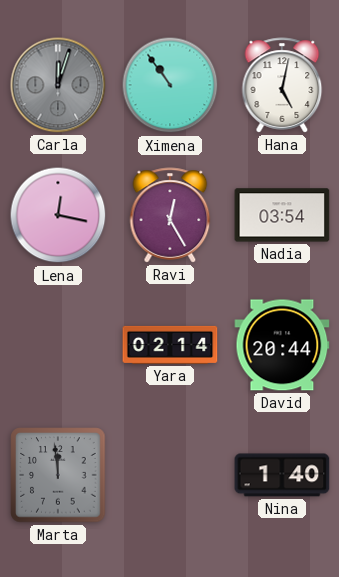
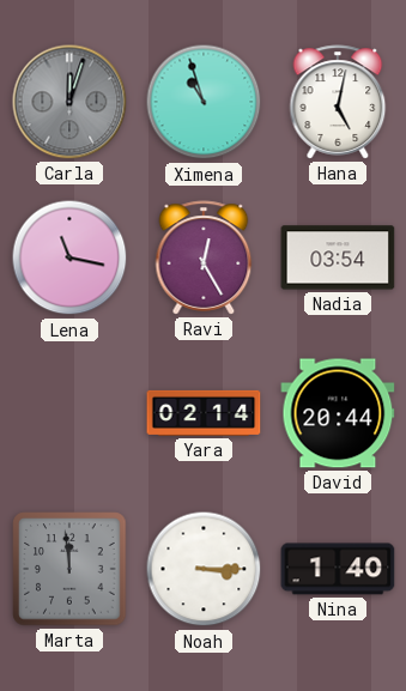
Ximena: 10:54 -> 10:57 (204, 102)
Lena: 12:17 -> 11:17 (69, 257)
Noah: none -> 3:15 (204, 569)
